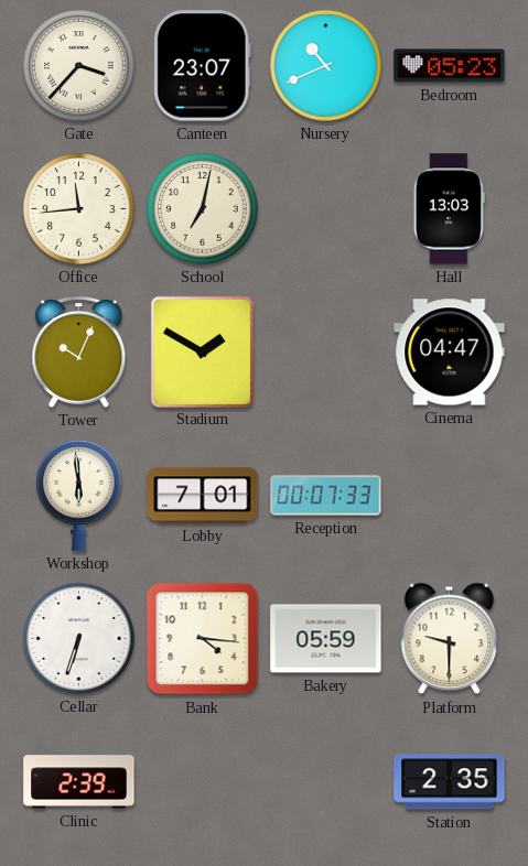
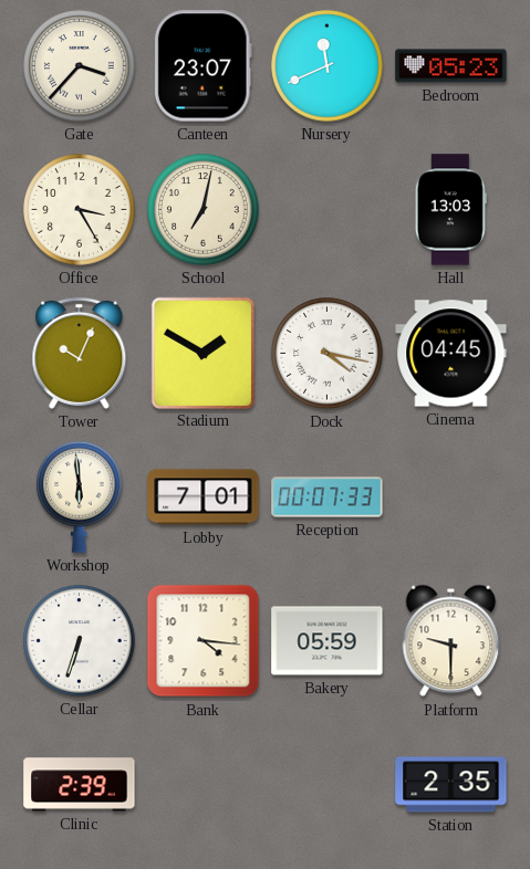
Nursery: 10:41 -> 11:41 (328, 66)
Office: 11:44 -> 3:25 (80, 210)
Dock: none -> 4:17 (328, 354)
Cinema: 04:47 -> 04:45 (451, 354)
